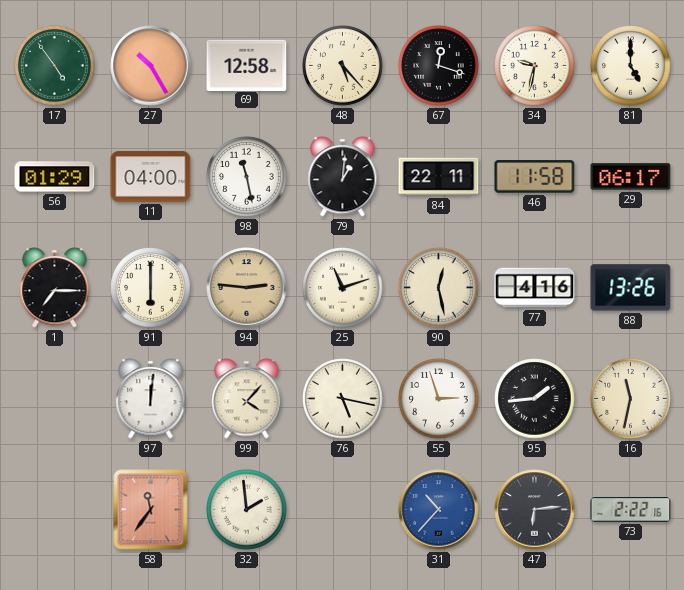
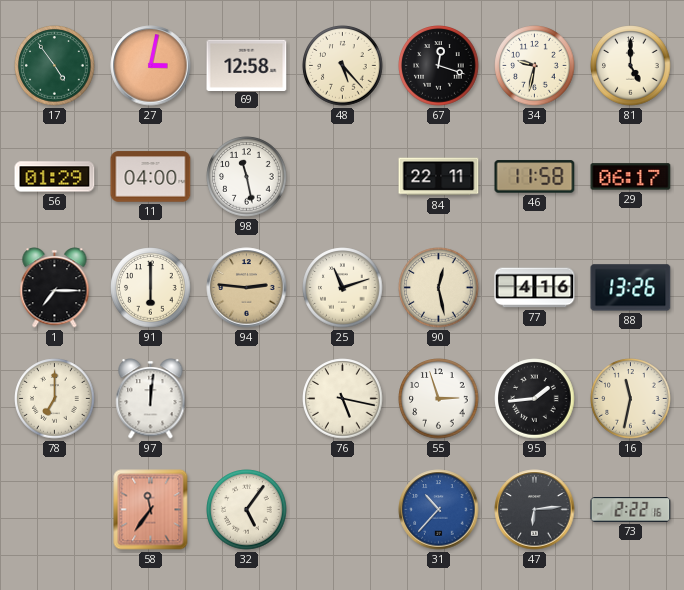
27: 10:25 -> 3:02 (151, 66)
79: 1:01 -> none (343, 177)
78: none -> 7:00 (55, 399)
99: 4:07 -> none (247, 399)
32: 1:59 -> 5:06 (247, 510)
